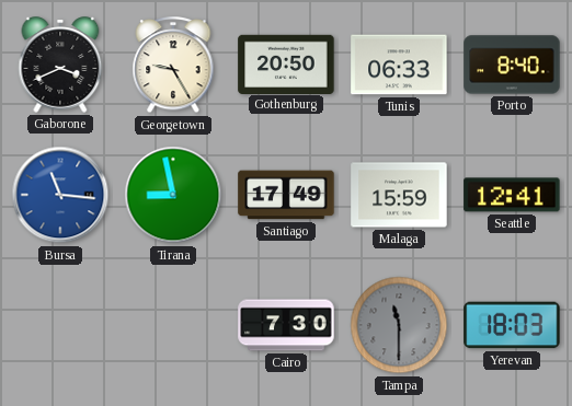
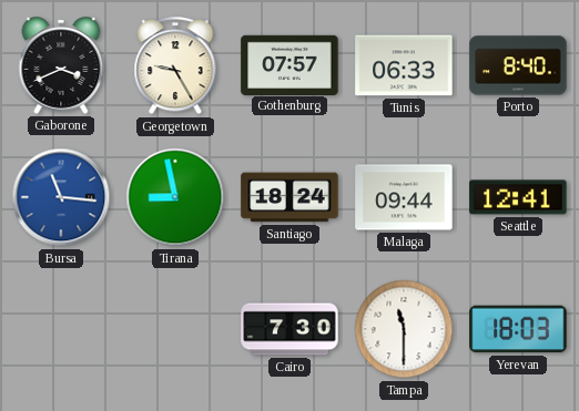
Gothenburg: 20:50 -> 07:57 (289, 64)
Santiago: 17:49 -> 18:24 (289, 197)
Malaga: 15:59 -> 09:44 (404, 197)
Tampa dial: grey -> white (404, 329)
